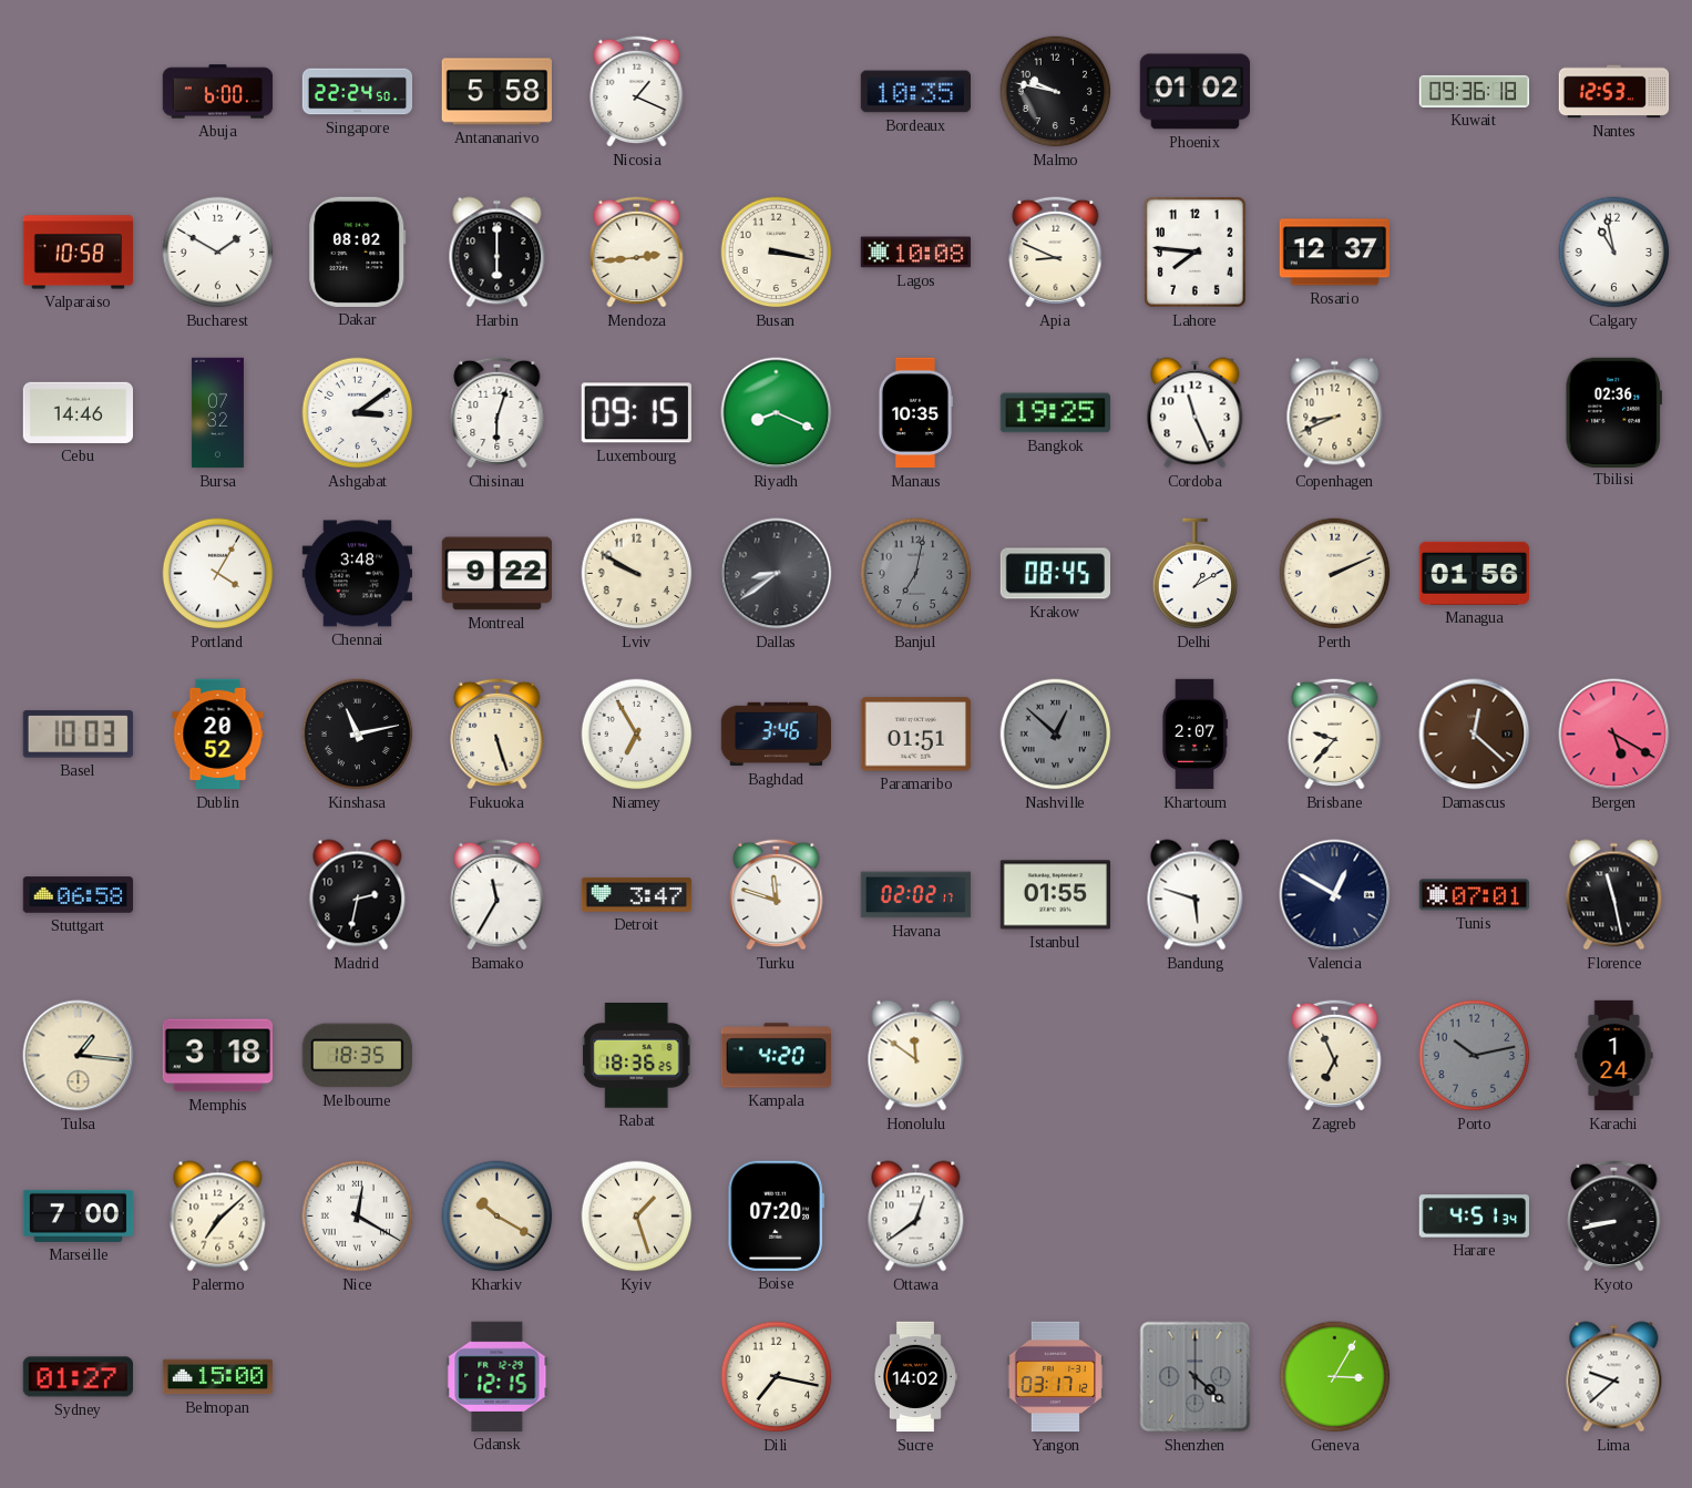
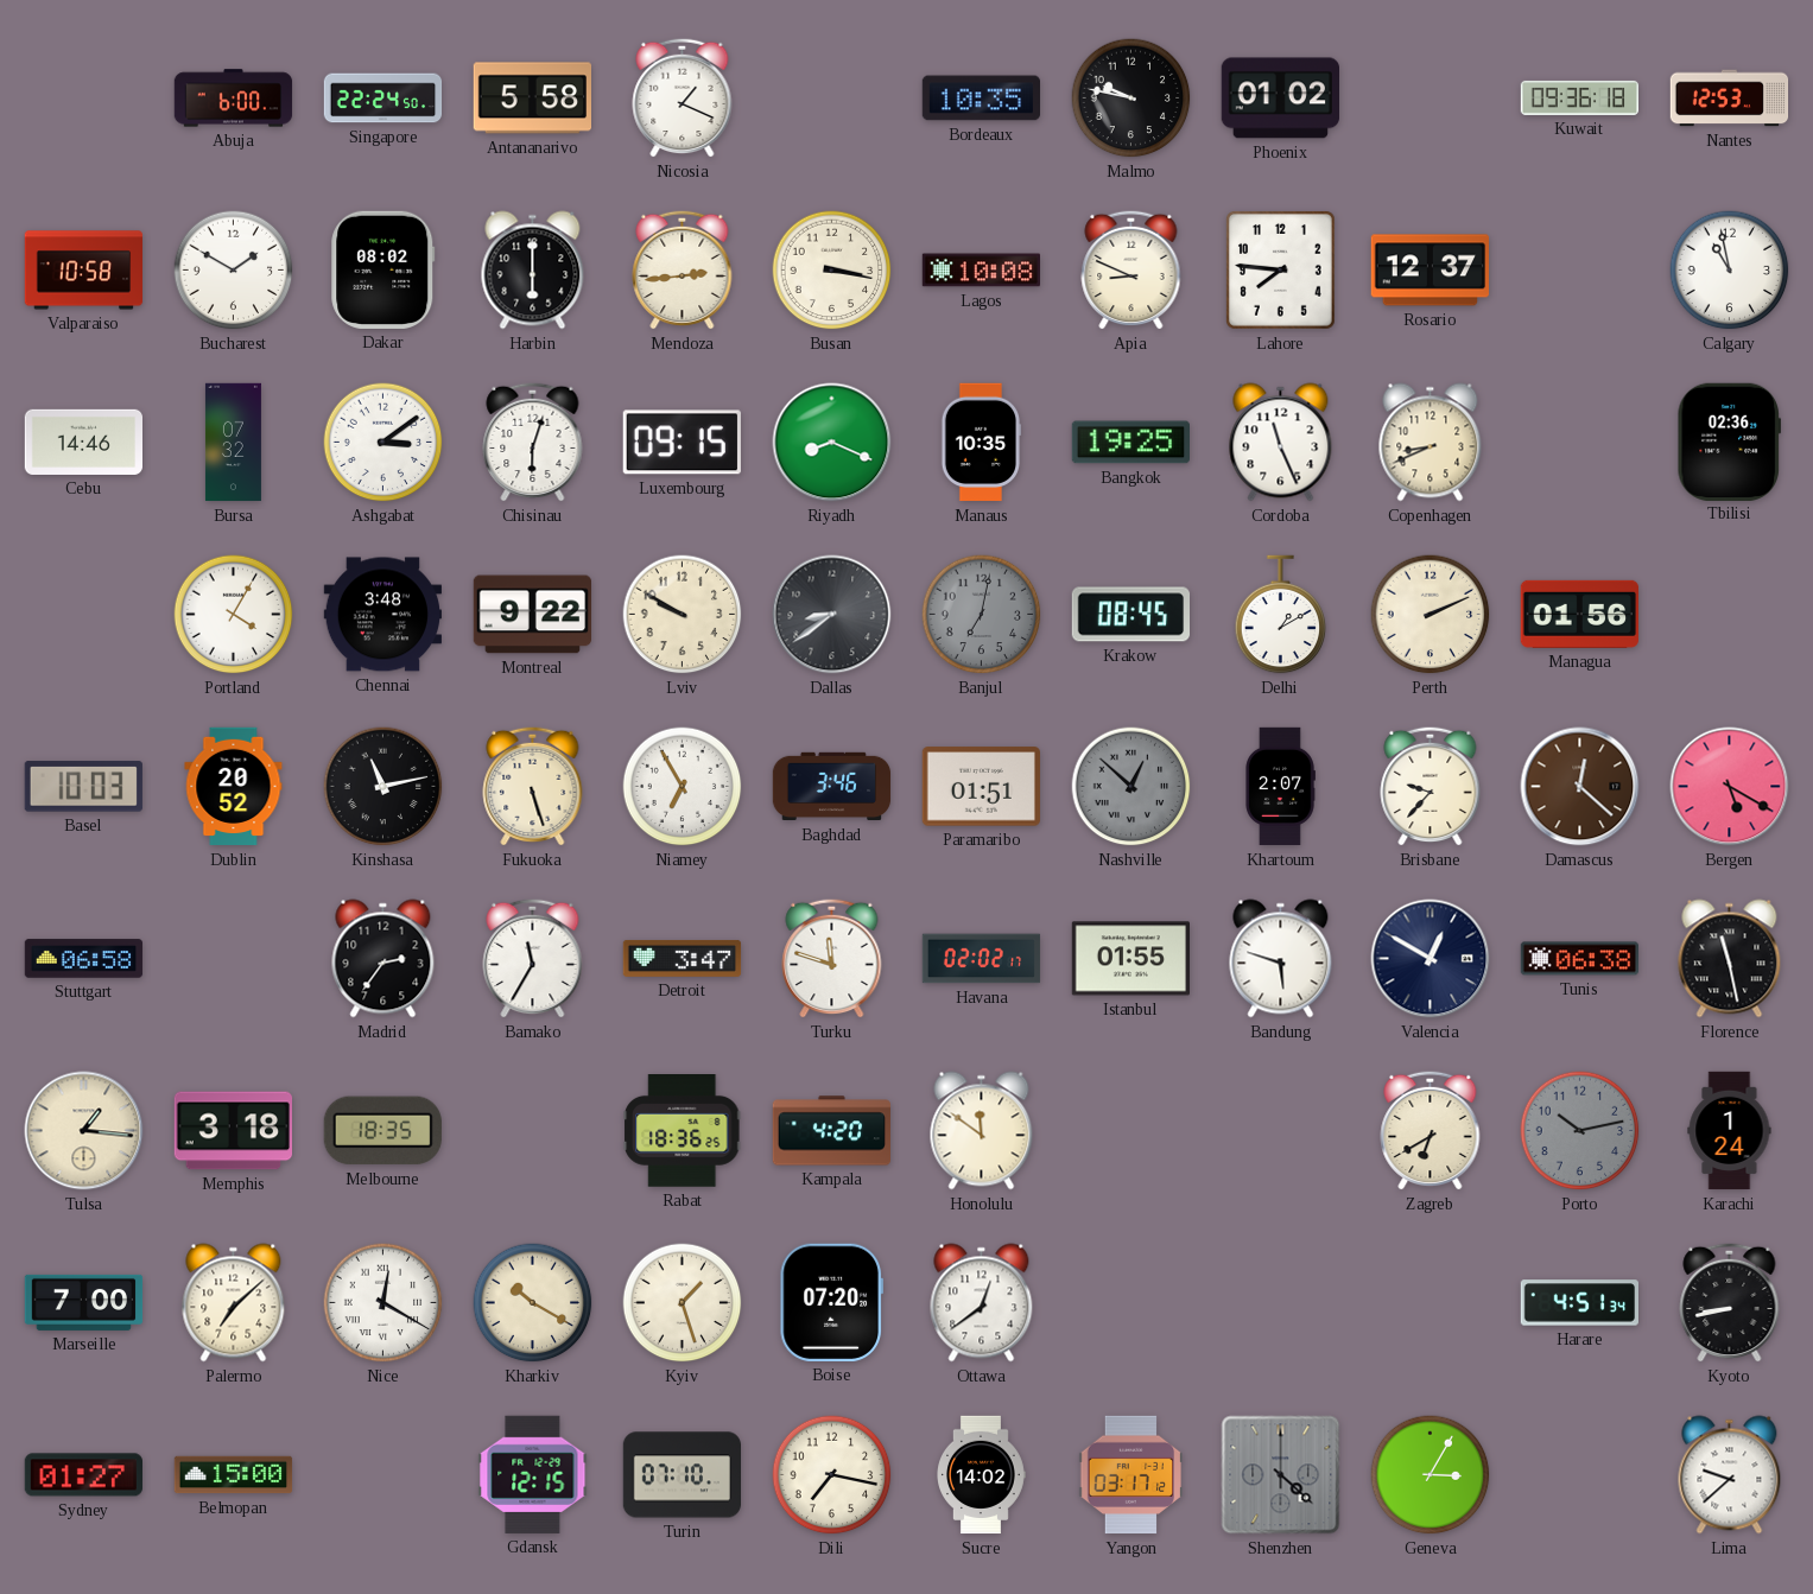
Madrid: 2:32 -> 2:36 (383, 959)
Tunis: 07:01 -> 06:38 (1579, 959)
Zagreb: 6:56 -> 6:40 (1431, 1130)
Turin: none -> 07:10 (682, 1475)
